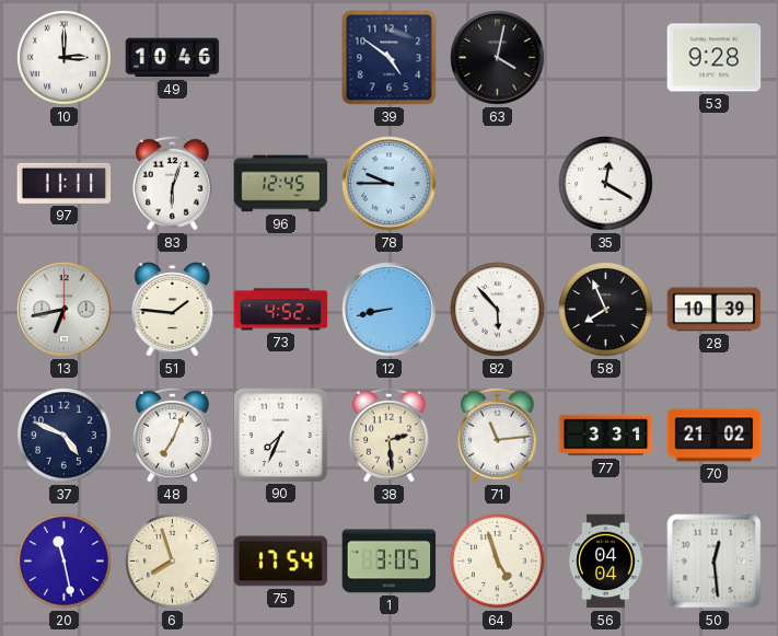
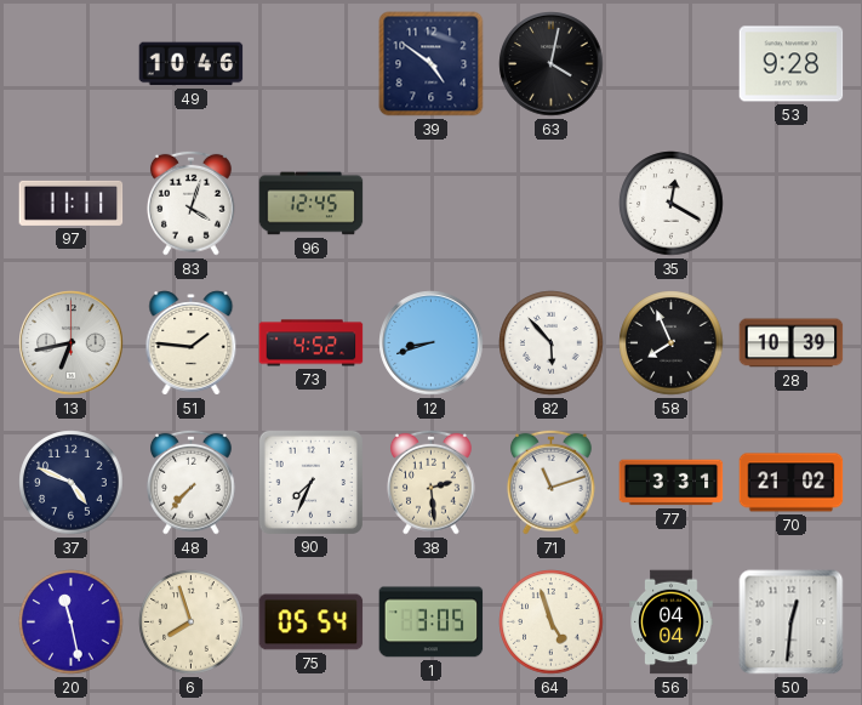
10: 3:00 -> none (65, 58)
83: 6:03 -> 4:03 (190, 203)
78: 9:45 -> none (390, 184)
12: 8:43 -> 8:42 (432, 343)
48: 7:04 -> 7:37 (190, 482)
71: 11:14 -> 11:12 (550, 482)
75: 17:54 -> 05:54 (312, 622)
50: 12:29 -> 12:31 (792, 622)
